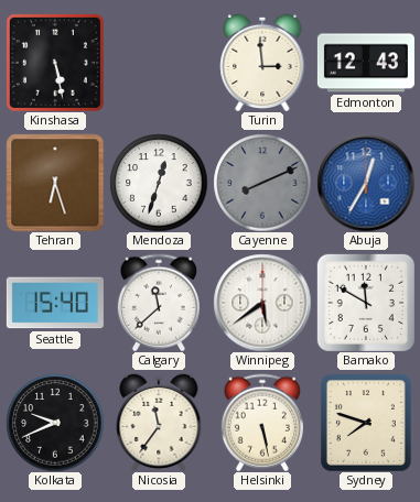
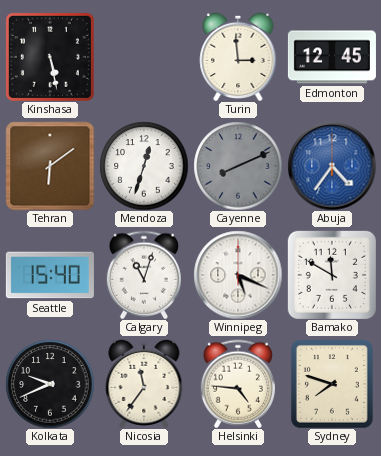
Edmonton: 12:43 -> 12:45 (332, 57)
Tehran: 6:27 -> 6:09 (50, 166)
Abuja: 12:35 -> 4:36 (332, 166)
Calgary: 11:38 -> 11:03 (144, 275)
Winnipeg: 5:39 -> 5:19 (238, 275)
Helsinki: 5:28 -> 4:46 (238, 384)
